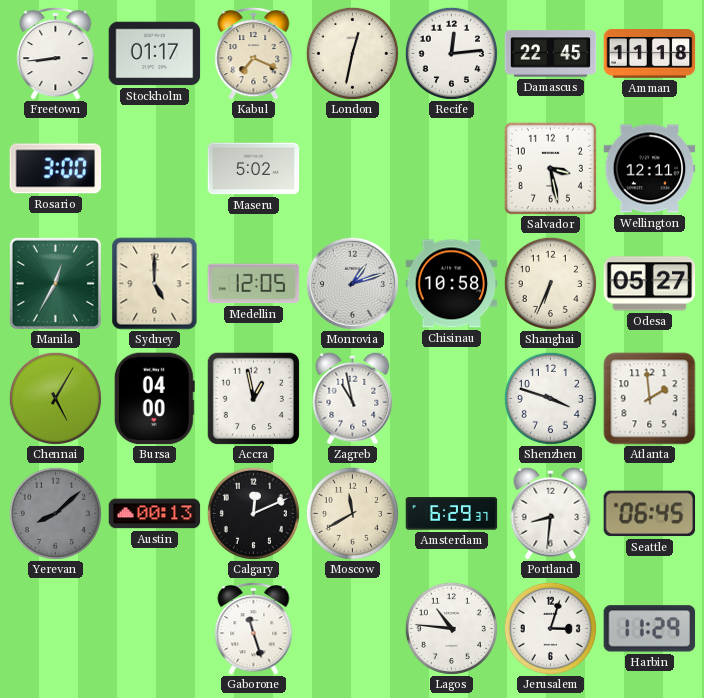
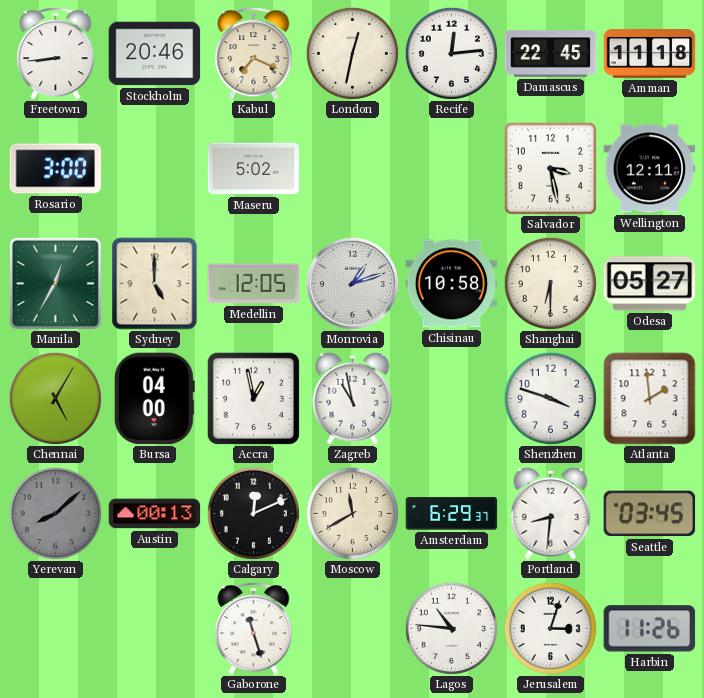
Stockholm: 01:17 -> 20:46 (155, 54)
Shanghai: 6:34 -> 6:30 (550, 283)
Seattle: 06:45 -> 03:45 (650, 514)
Harbin: 11:29 -> 11:26 (650, 629)
